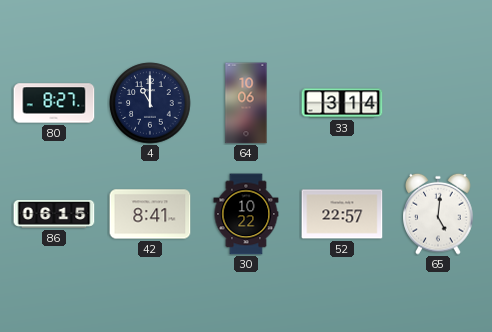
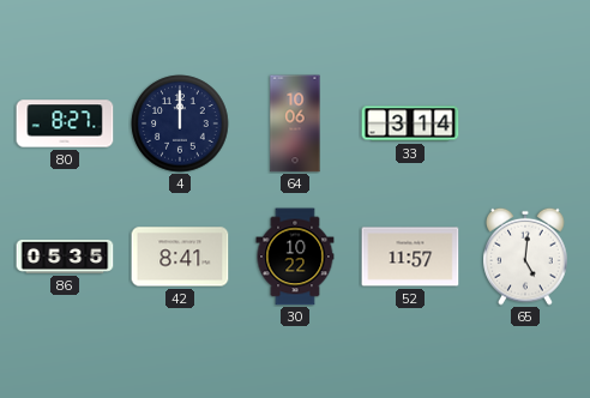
4: 11:00 -> 12:00 (180, 123)
86: 06:15 -> 05:35 (65, 257)
52: 22:57 -> 11:57 (410, 257)
